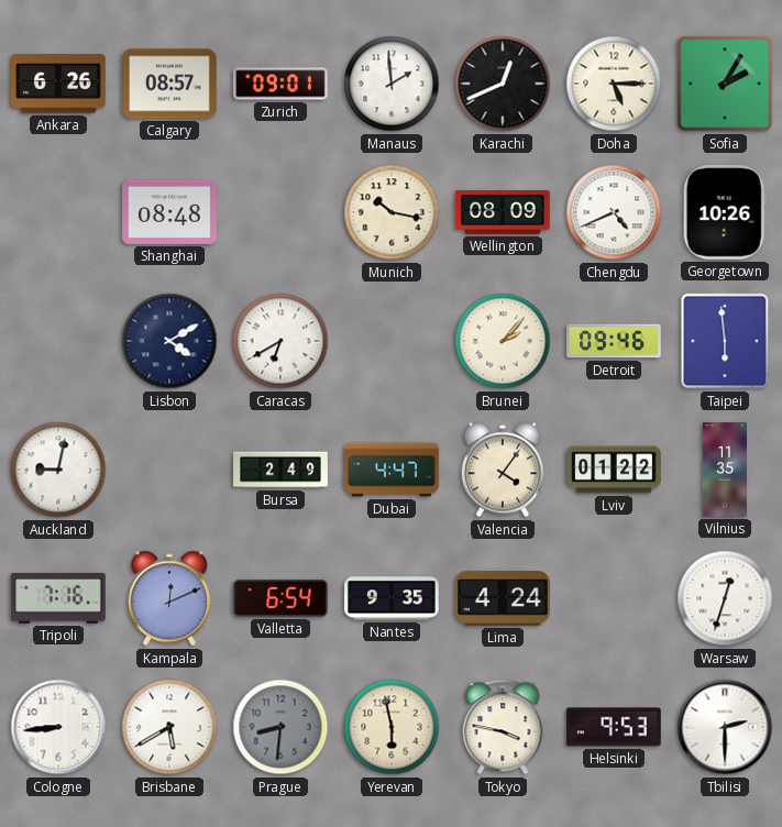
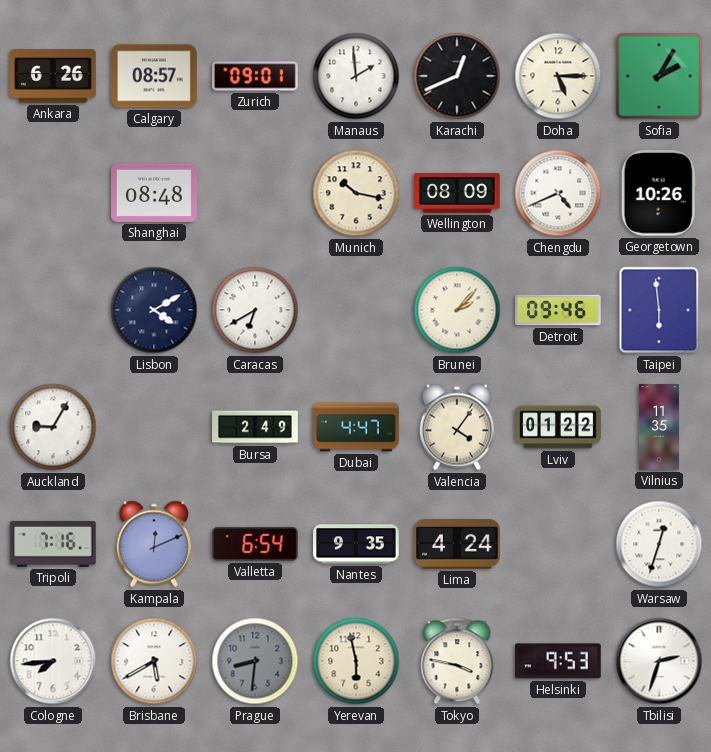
Auckland: 9:02 -> 9:05 (53, 427)
Cologne: 8:44 -> 7:44 (53, 661)
Tbilisi: 2:30 -> 2:33 (659, 661)
